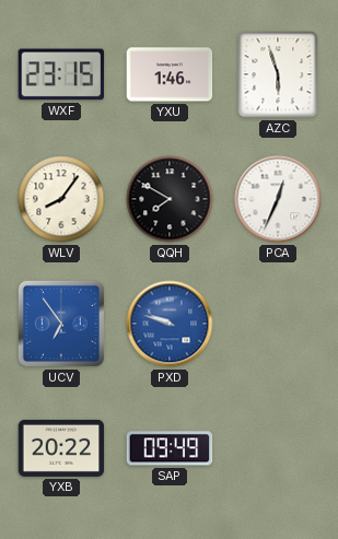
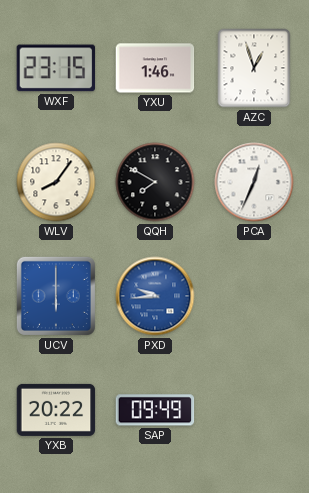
AZC: 5:57 -> 12:57 (254, 68)
UCV: 6:54 -> 6:00 (56, 296)
PXD: 9:48 -> 9:44 (155, 296)
